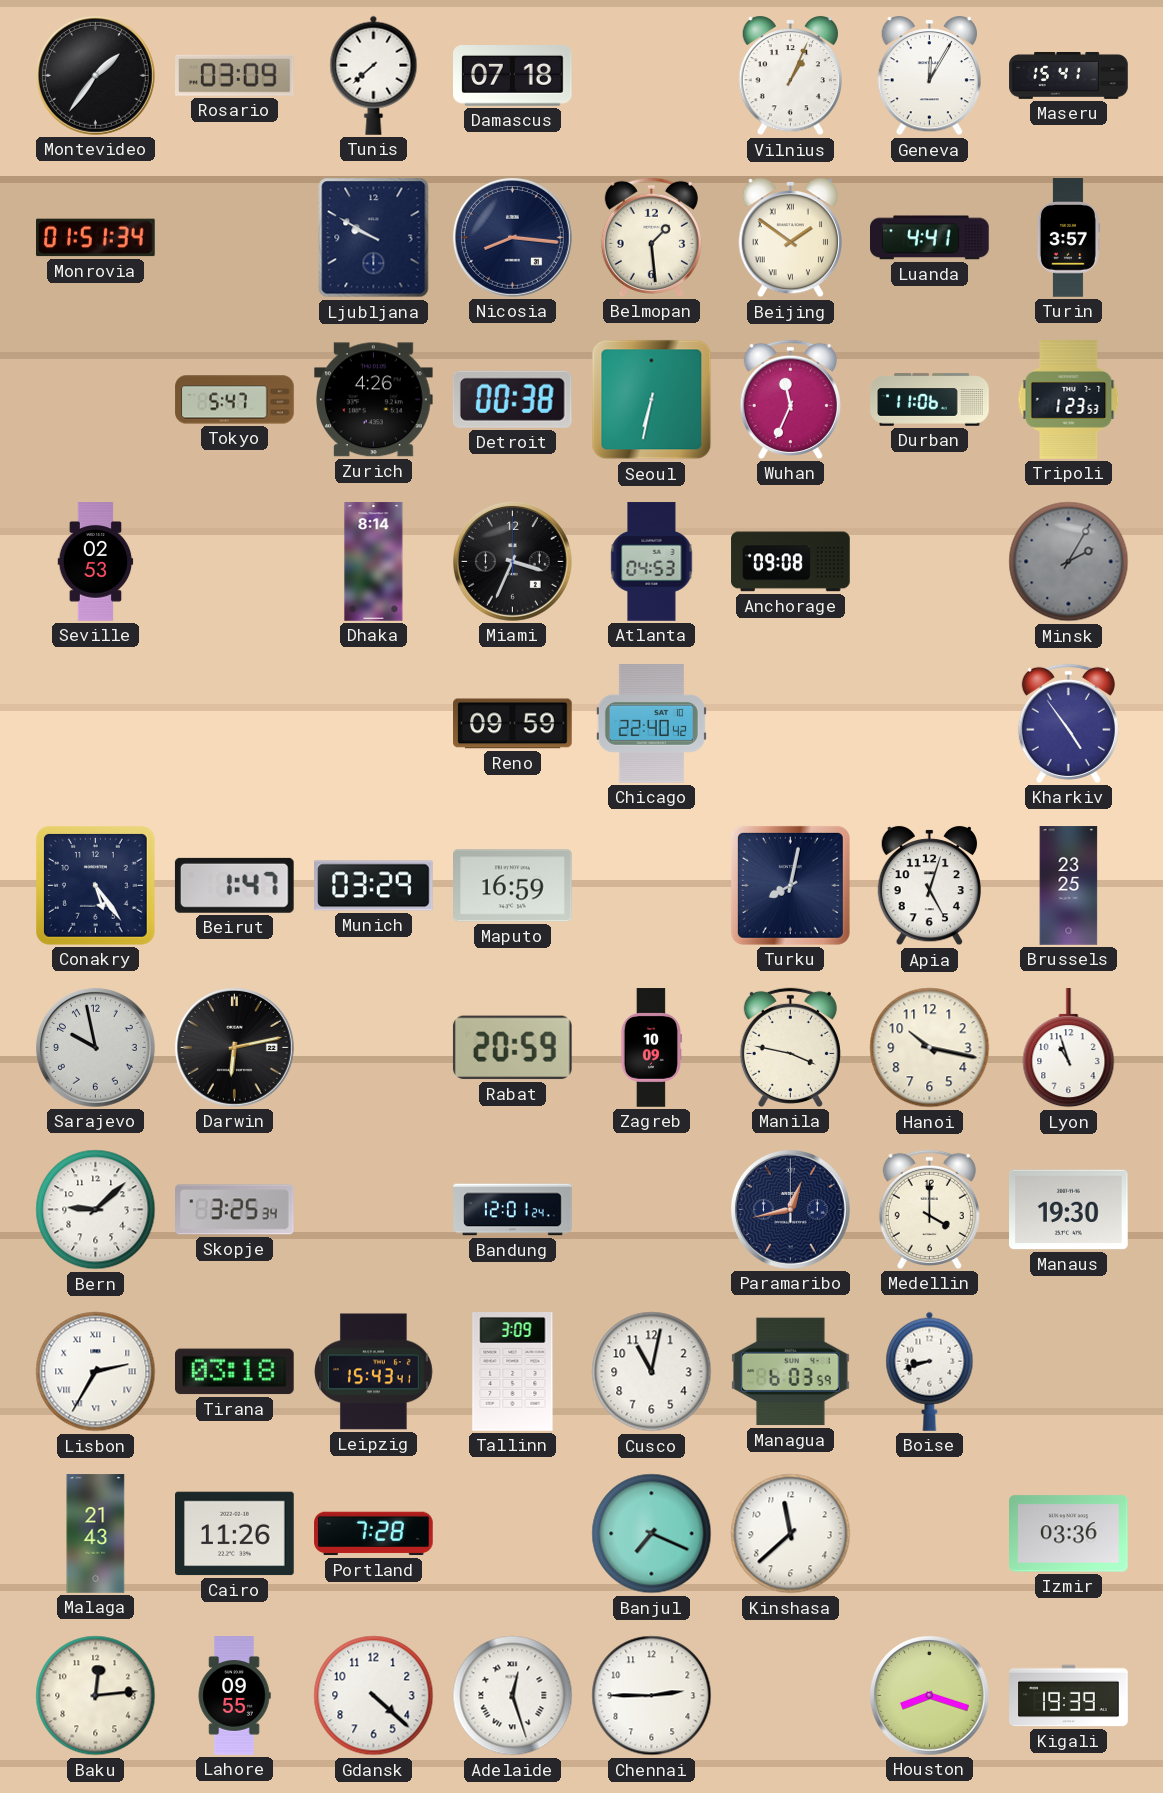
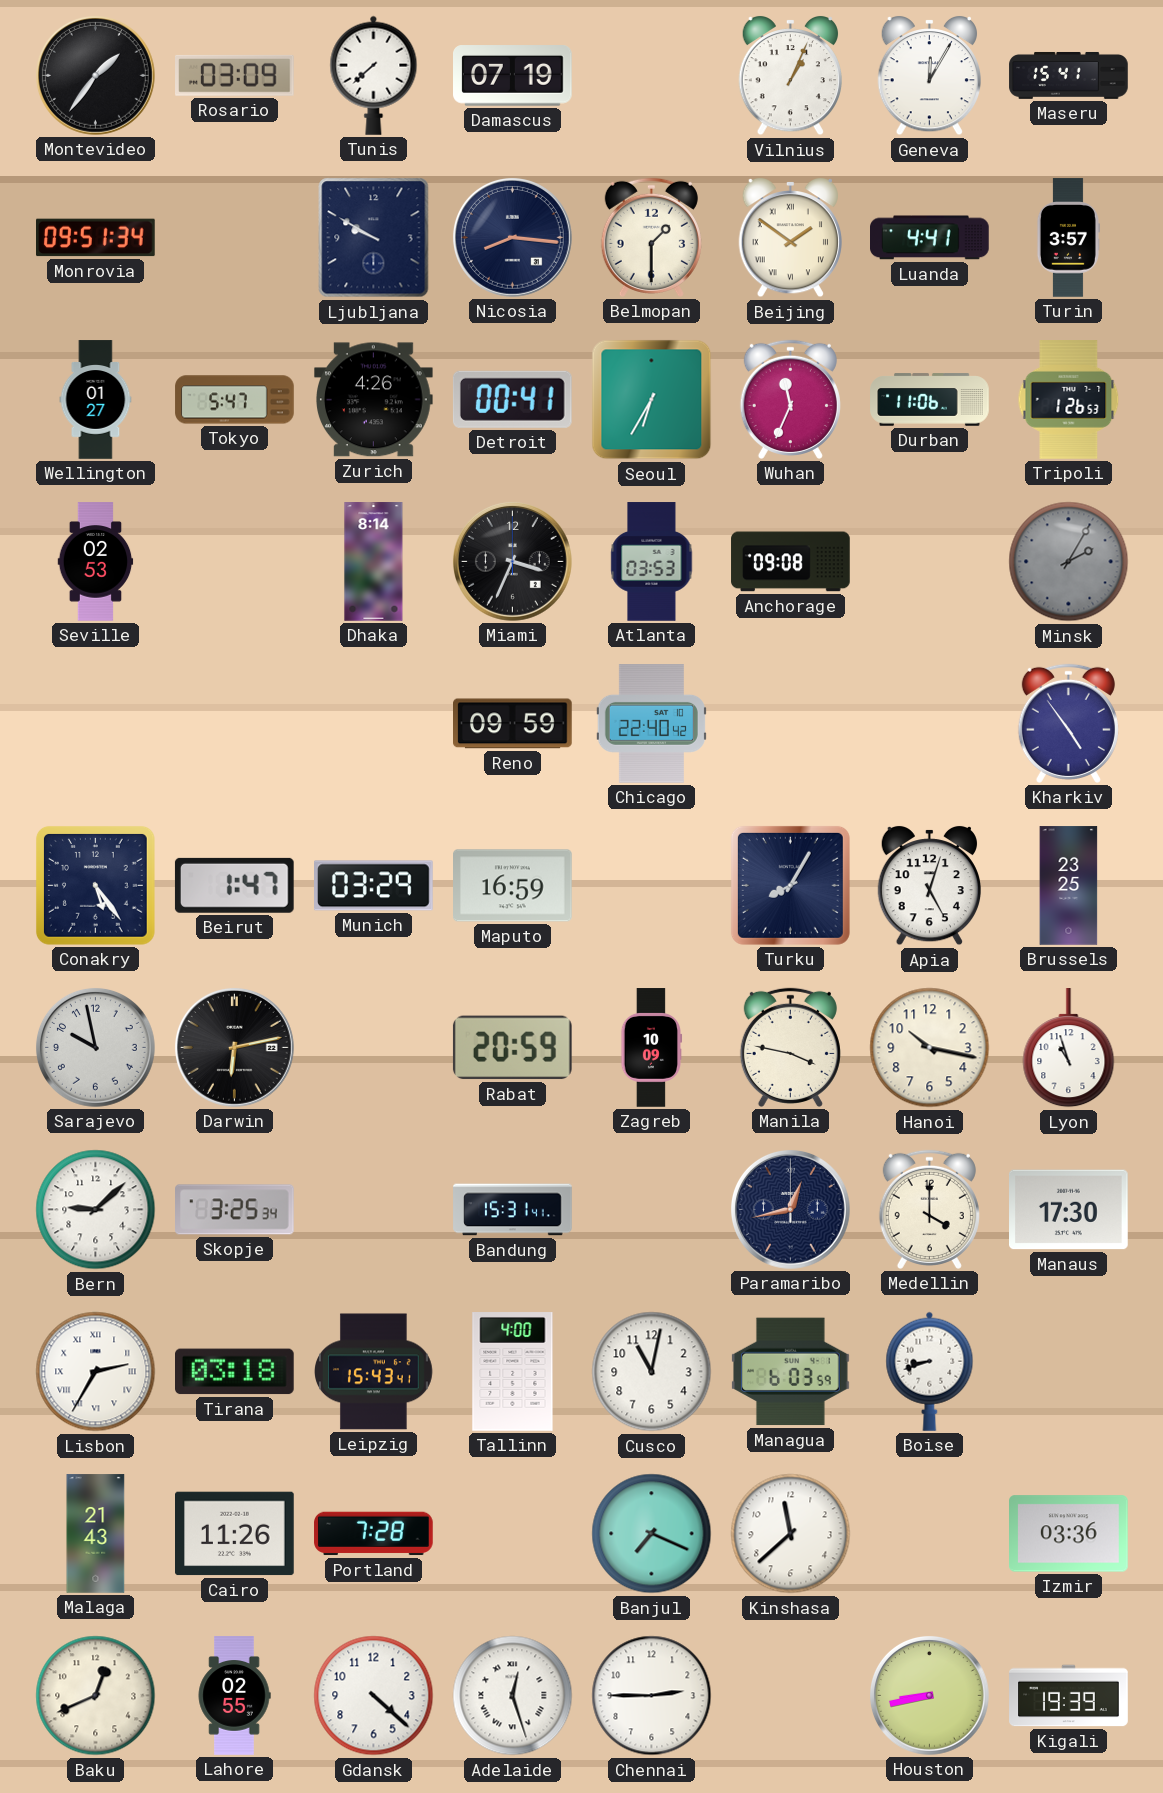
Damascus: 07:18 -> 07:19 (513, 76)
Monrovia: 01:51 -> 09:51 (96, 238)
Belmopan: 1:29 -> 1:30 (651, 237)
Wellington: none -> 01:27 (96, 400)
Detroit: 00:38 -> 00:41 (512, 399)
Seoul: 6:32 -> 6:35 (652, 400)
Tripoli: 1:23 -> 1:26 (1069, 400)
Atlanta: 04:53 -> 03:53 (652, 562)
Turku: 8:02 -> 8:05 (790, 885)
Bandung: 12:01 -> 15:31 (513, 1210)
Manaus: 19:30 -> 17:30 (1069, 1210)
Tallinn: 3:09 -> 4:00 (513, 1372)
Baku: 12:14 -> 12:41 (96, 1696)
Lahore: 09:55 -> 02:55 (234, 1696)
Houston: 8:18 -> 8:43 (929, 1695)
